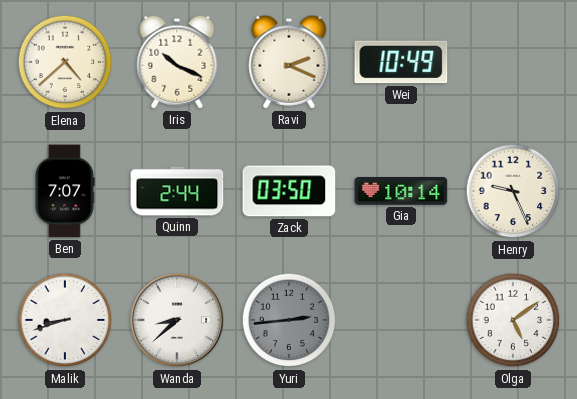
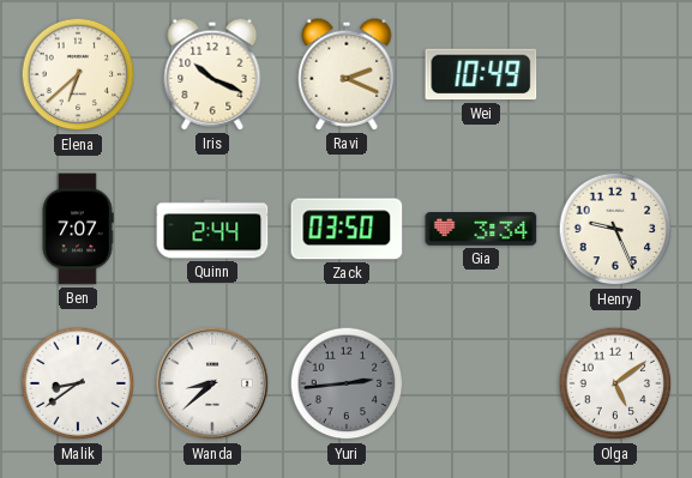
Elena: 4:38 -> 6:38 (78, 74)
Gia: 10:14 -> 3:34 (481, 230)
Malik: 8:42 -> 8:39 (78, 383)
